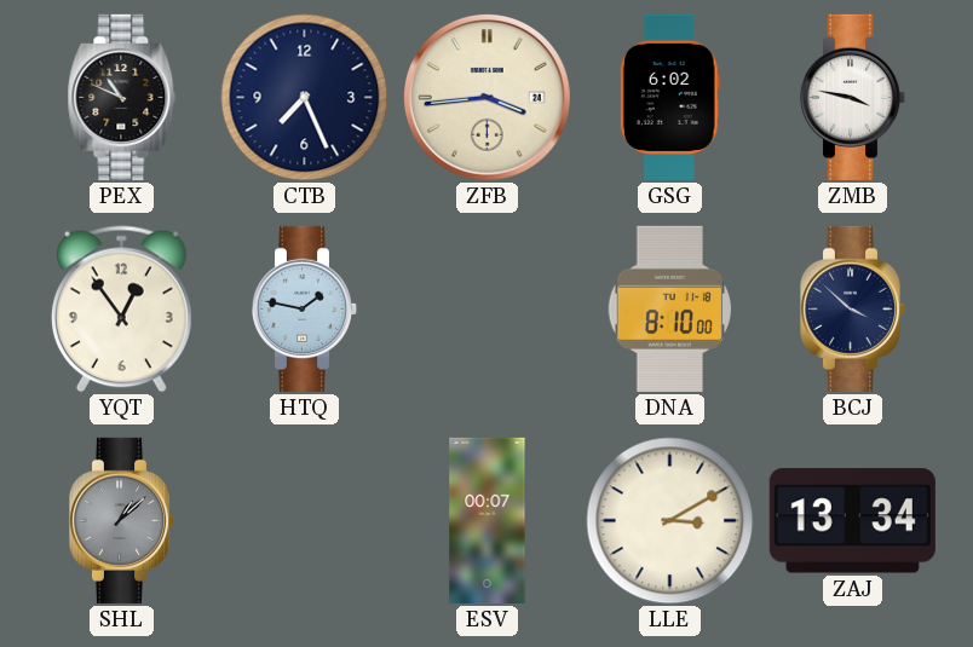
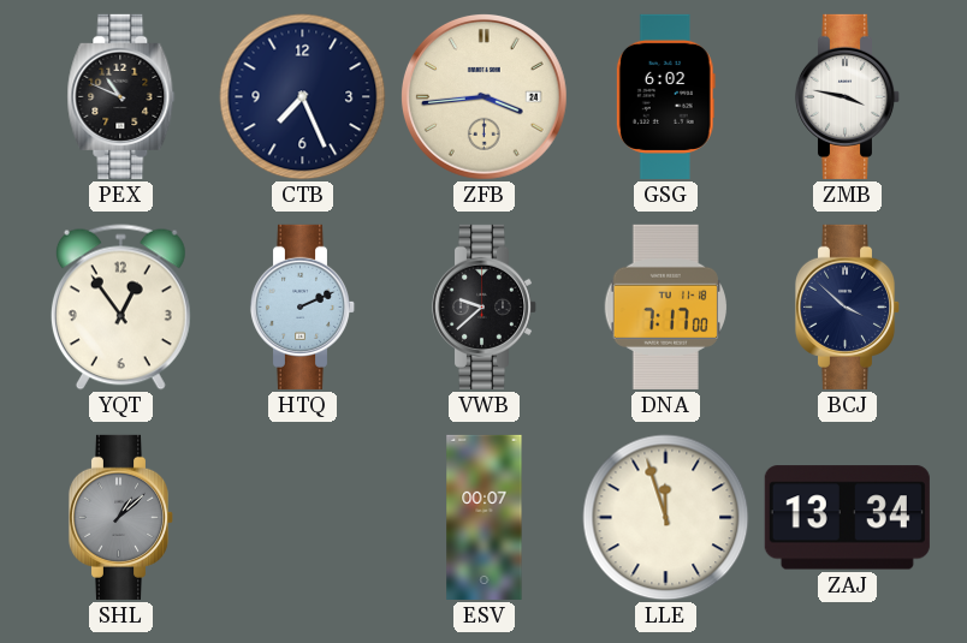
HTQ: 1:47 -> 2:11 (303, 306)
VWB: none -> 9:38 (485, 306)
DNA: 8:10 -> 7:17 (665, 306)
LLE: 3:10 -> 11:57 (666, 518)
